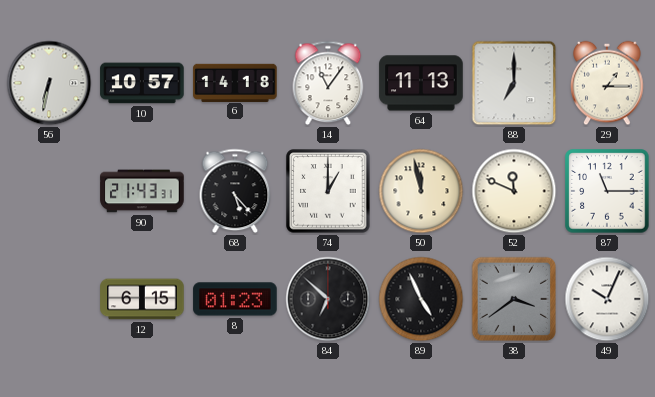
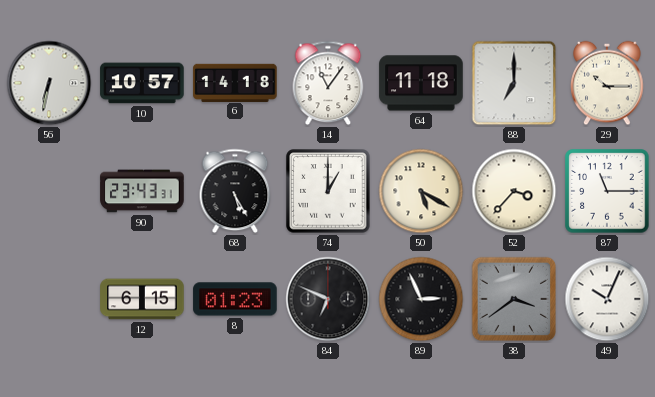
64: 11:13 -> 11:18 (421, 83)
29: 1:15 -> 10:15 (607, 83)
90: 21:43 -> 23:43 (142, 191)
68: 5:23 -> 5:25 (235, 191)
50: 11:58 -> 5:20 (421, 191)
52: 11:49 -> 3:37 (514, 191)
84: 6:52 -> 6:49 (328, 299)
89: 4:56 -> 2:56 (421, 299)
